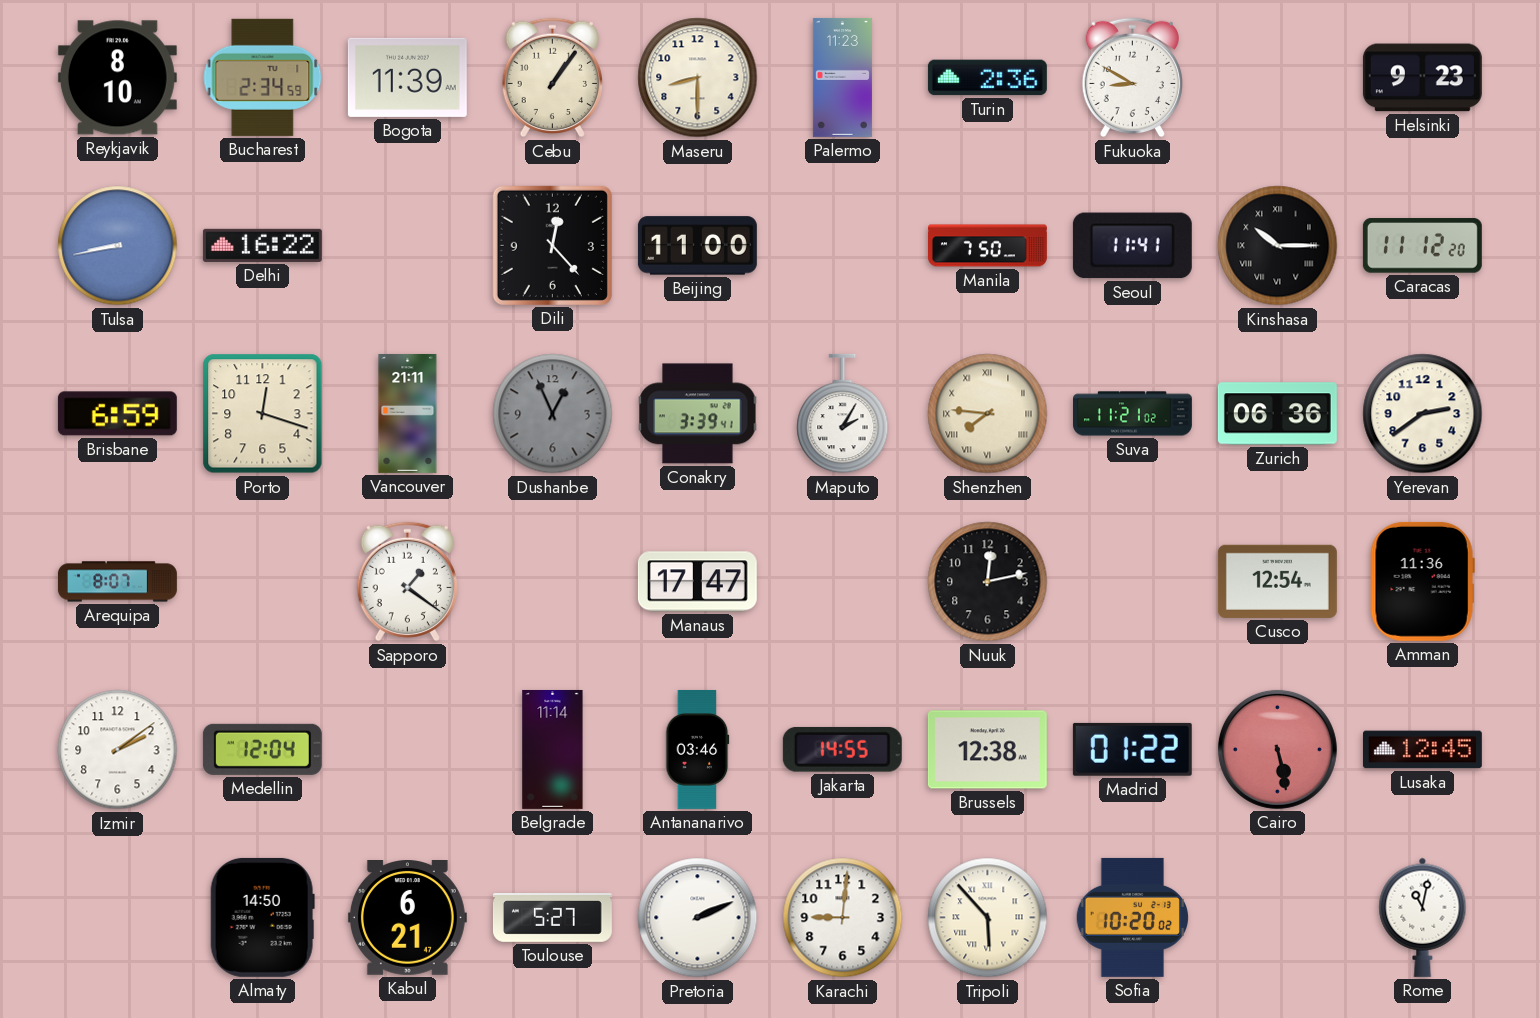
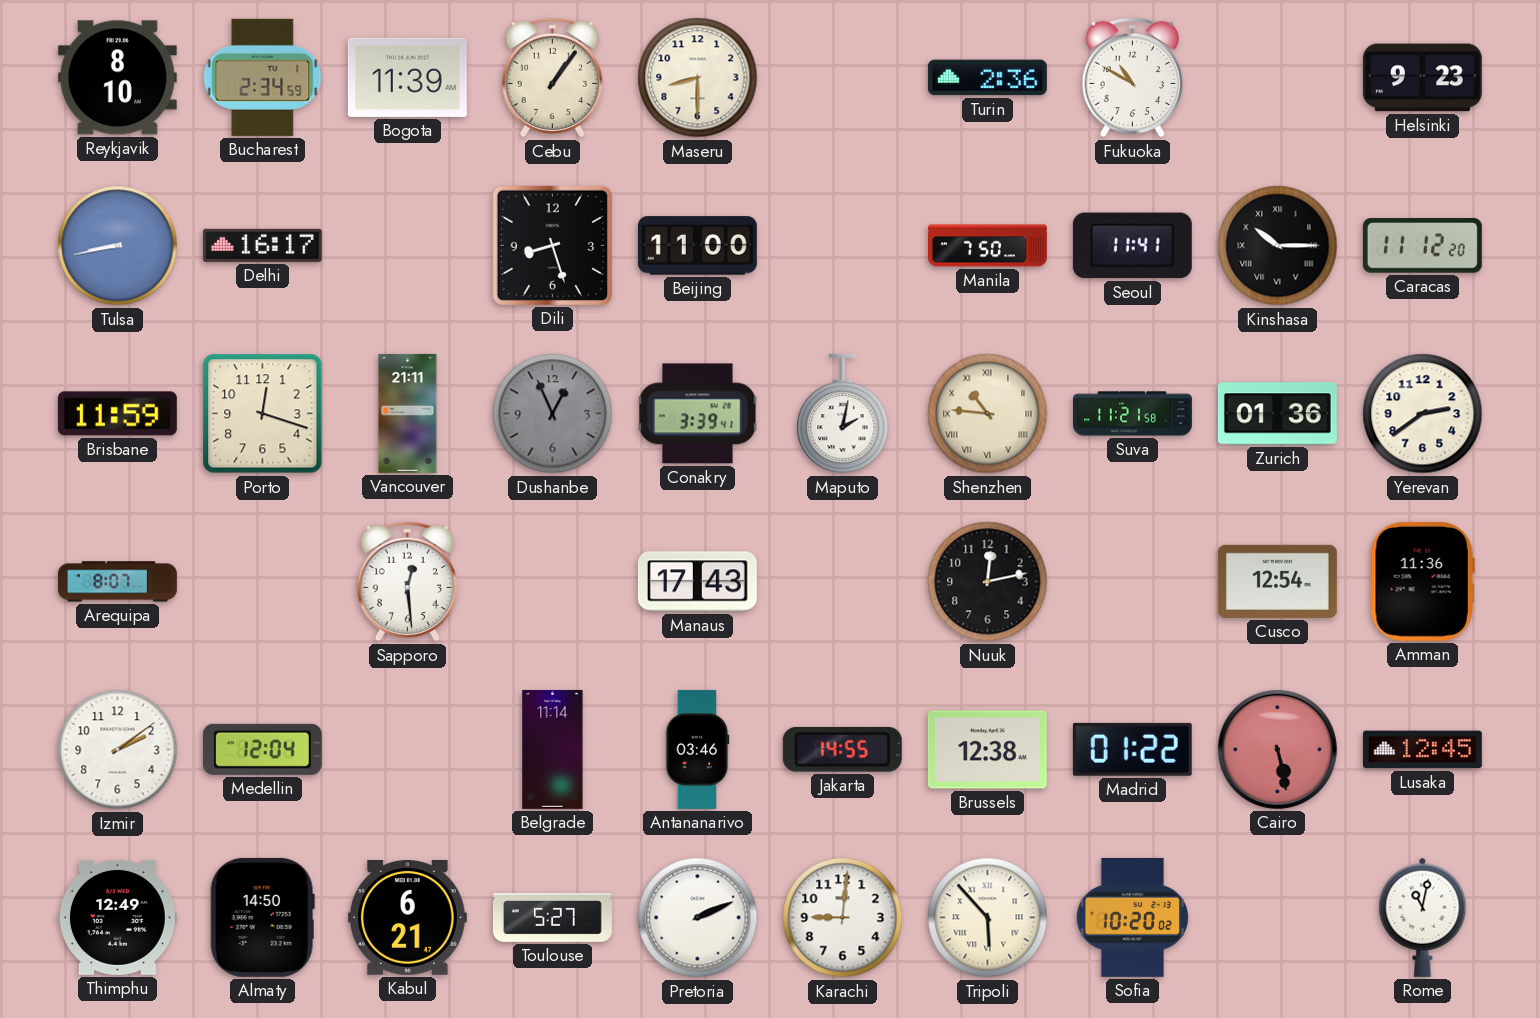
Palermo: 11:23 -> none (842, 77)
Fukuoka: 8:50 -> 10:50 (1132, 78)
Delhi: 16:22 -> 16:17 (262, 245)
Dili: 12:23 -> 8:27 (552, 245)
Brisbane: 6:59 -> 11:59 (117, 414)
Maputo: 2:05 -> 2:02 (843, 414)
Shenzhen: 7:46 -> 10:46 (988, 414)
Suva: 11:21:02 -> 11:21:58 (1133, 414)
Zurich: 06:36 -> 01:36 (1277, 414)
Sapporo: 1:21 -> 12:29 (407, 582)
Manaus: 17:47 -> 17:43 (697, 582)
Thimphu: none -> 12:49 (117, 917)
